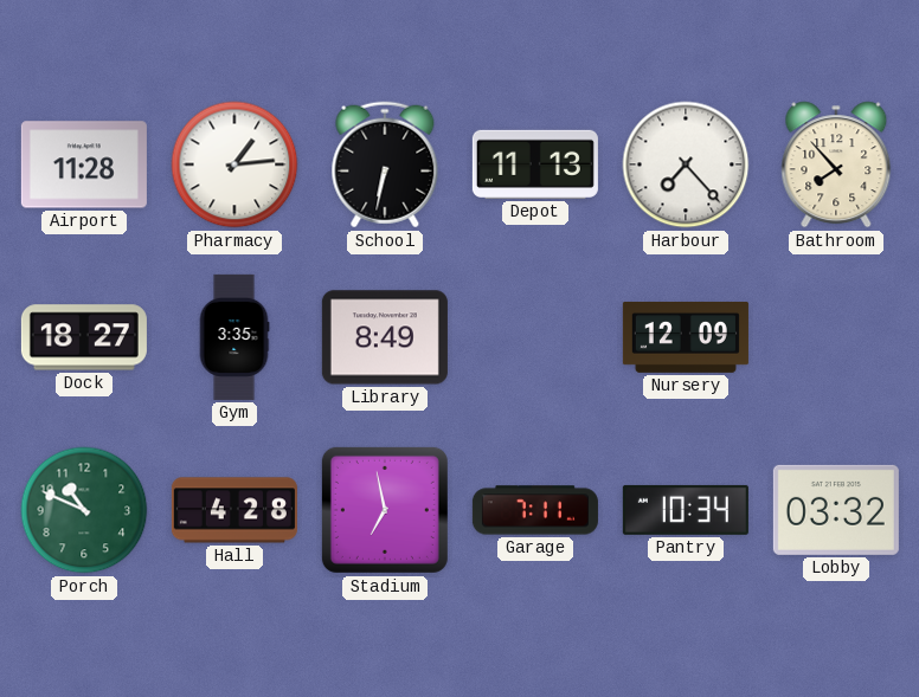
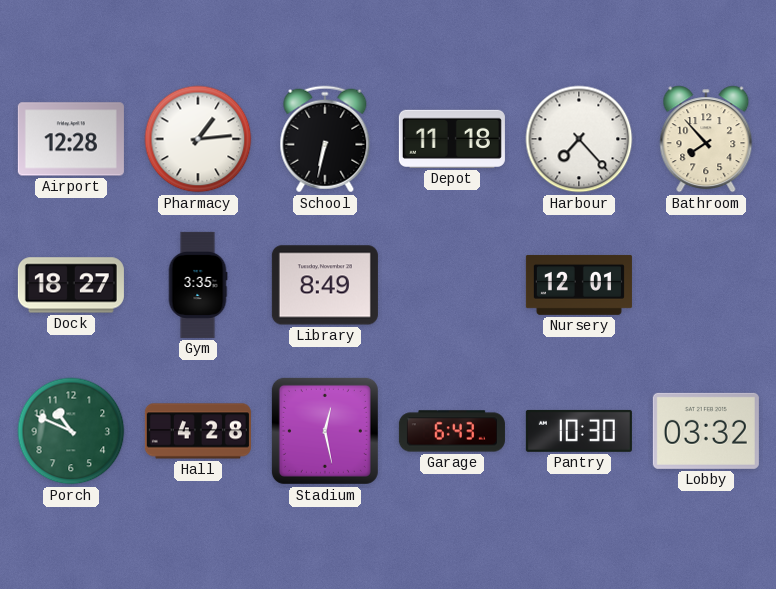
Airport: 11:28 -> 12:28 (71, 139)
Depot: 11:13 -> 11:18 (452, 139)
Nursery: 12:09 -> 12:01 (579, 285)
Stadium: 6:58 -> 12:28 (325, 431)
Garage: 7:11 -> 6:43 (452, 431)
Pantry: 10:34 -> 10:30 (579, 431)
